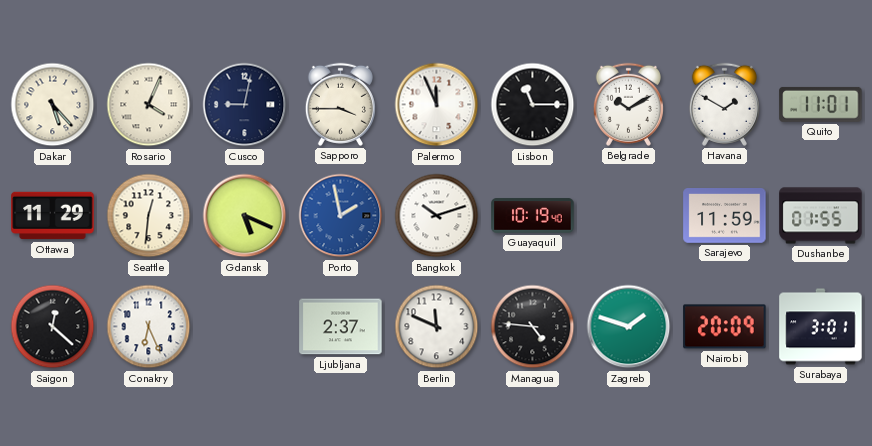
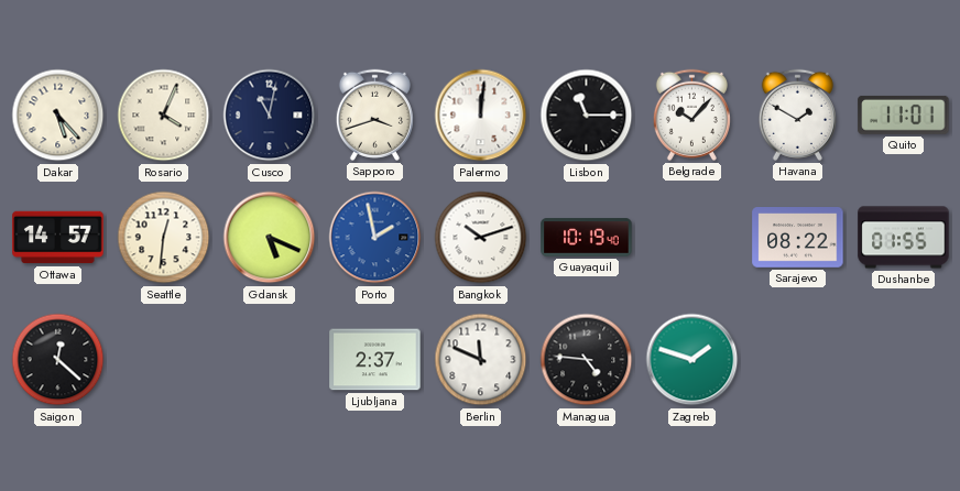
Cusco: 9:02 -> 11:02 (270, 116)
Sapporo: 3:45 -> 3:42 (374, 114)
Palermo: 11:56 -> 12:01 (481, 116)
Belgrade: 10:10 -> 10:07 (691, 114)
Ottawa: 11:29 -> 14:57 (58, 238)
Sarajevo: 11:59 -> 08:22 (798, 238)
Conakry: 6:26 -> none (149, 327)
Nairobi: 20:09 -> none (725, 327)
Surabaya: 3:01 -> none (821, 327)
